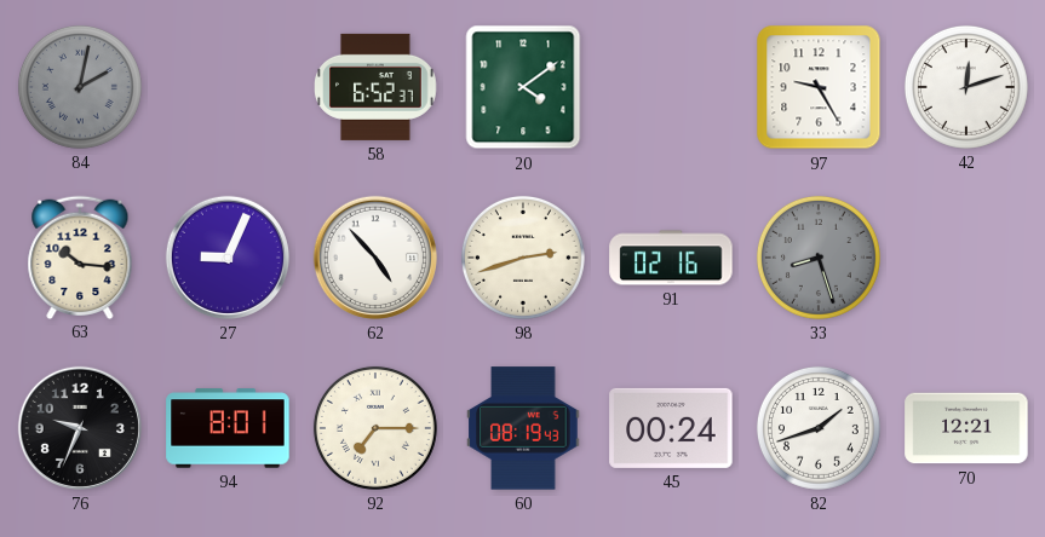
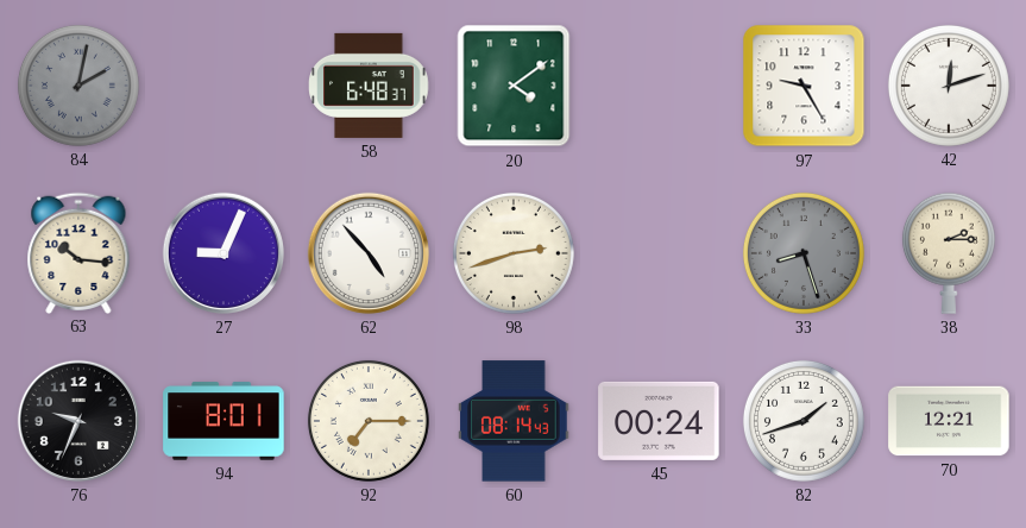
58: 6:52 -> 6:48 (369, 86)
91: 02:16 -> none (671, 258)
38: none -> 2:15 (949, 253)
60: 08:19 -> 08:14 (514, 421)
